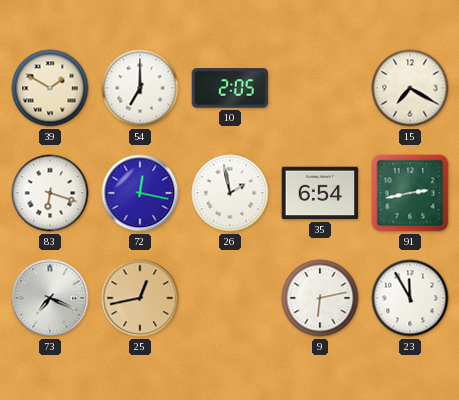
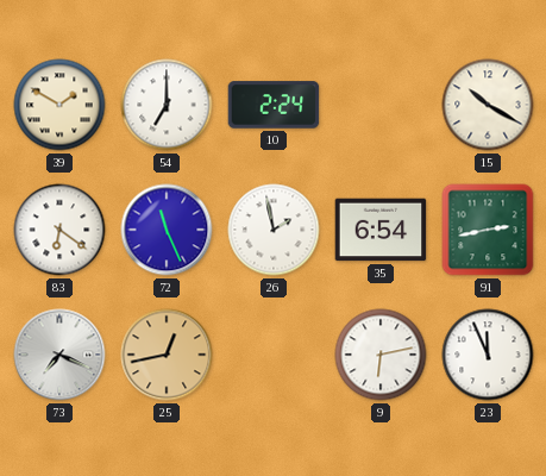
10: 2:05 -> 2:24 (274, 105)
15: 7:20 -> 10:20 (488, 105)
83: 6:18 -> 6:21 (59, 230)
72: 12:17 -> 11:26 (167, 230)
23: 11:55 -> 11:56 (488, 355)
